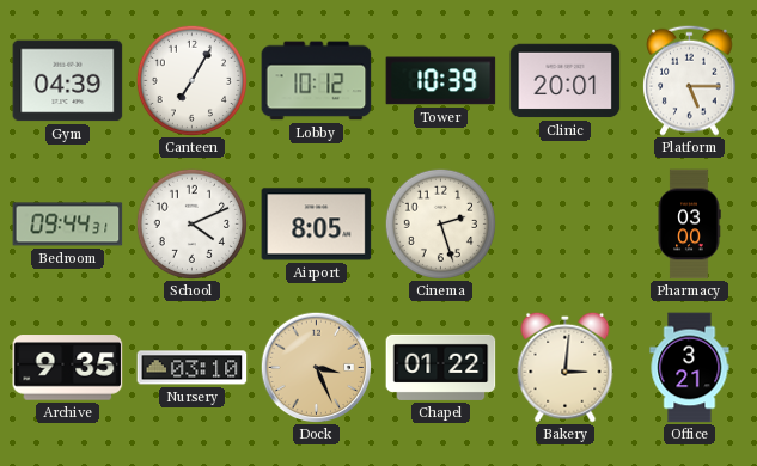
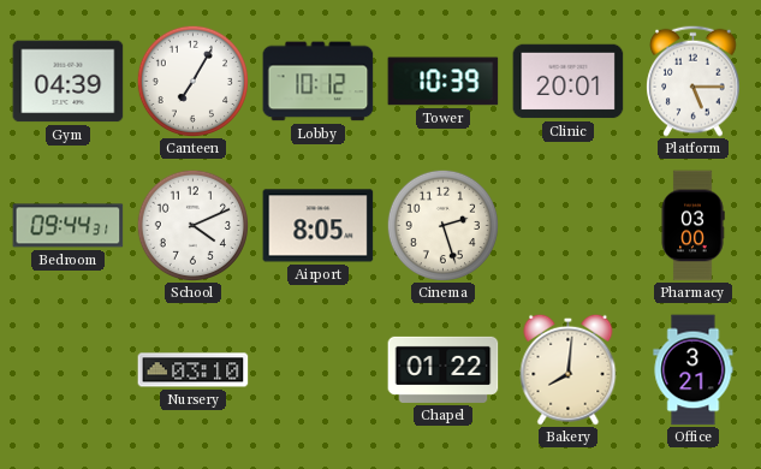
Archive: 9:35 -> none (68, 368)
Dock: 3:26 -> none (316, 367)
Bakery: 3:01 -> 8:01 (569, 369)
